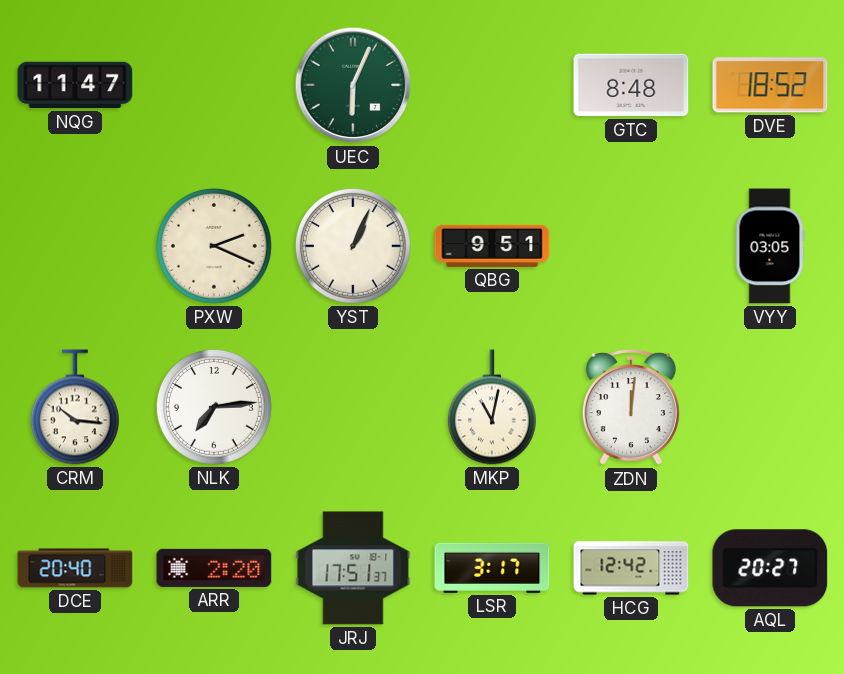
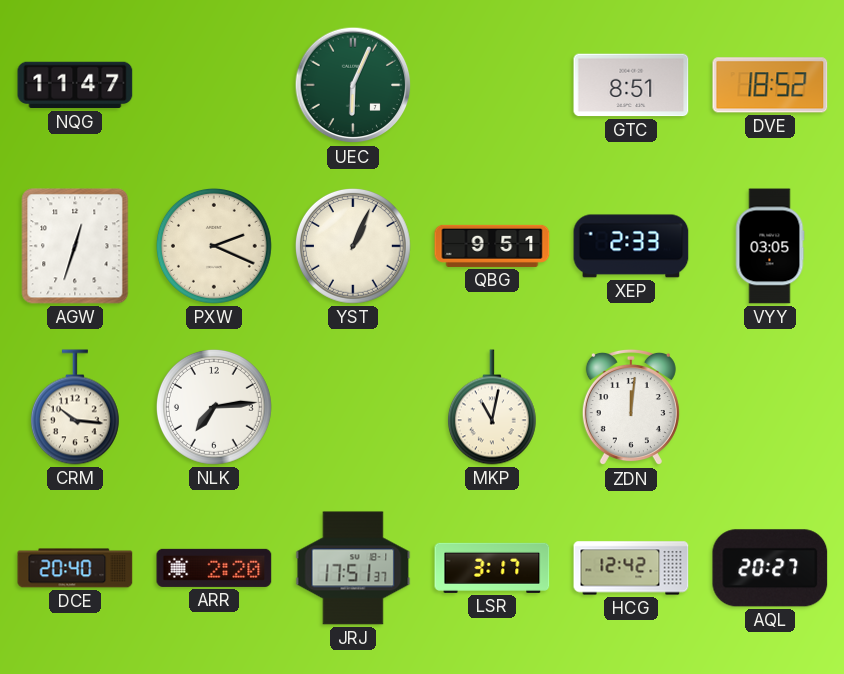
GTC: 8:48 -> 8:51 (631, 85)
AGW: none -> 12:33 (75, 246)
XEP: none -> 2:33 (631, 246)
